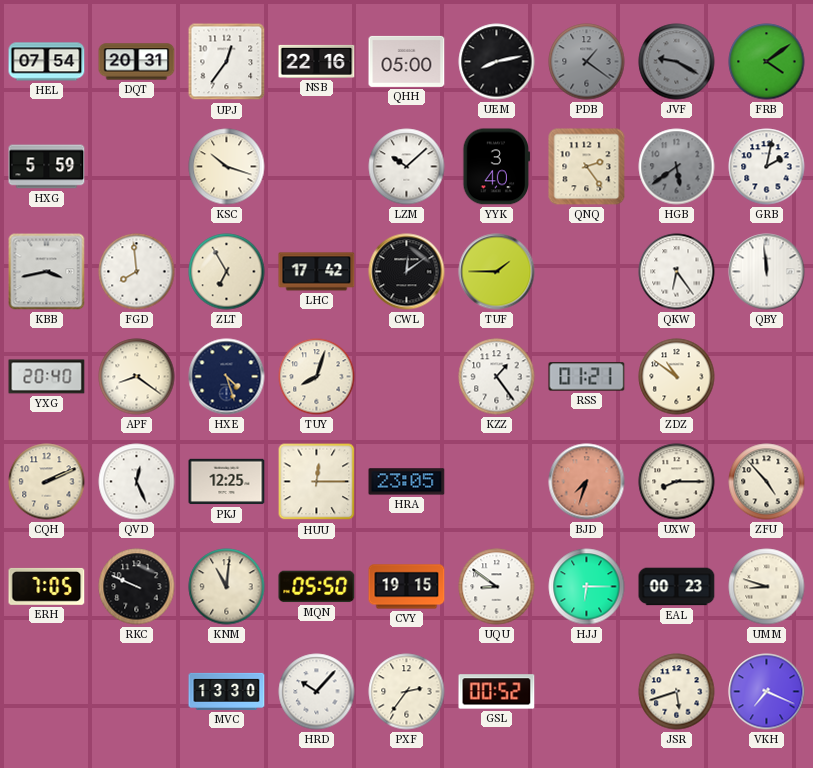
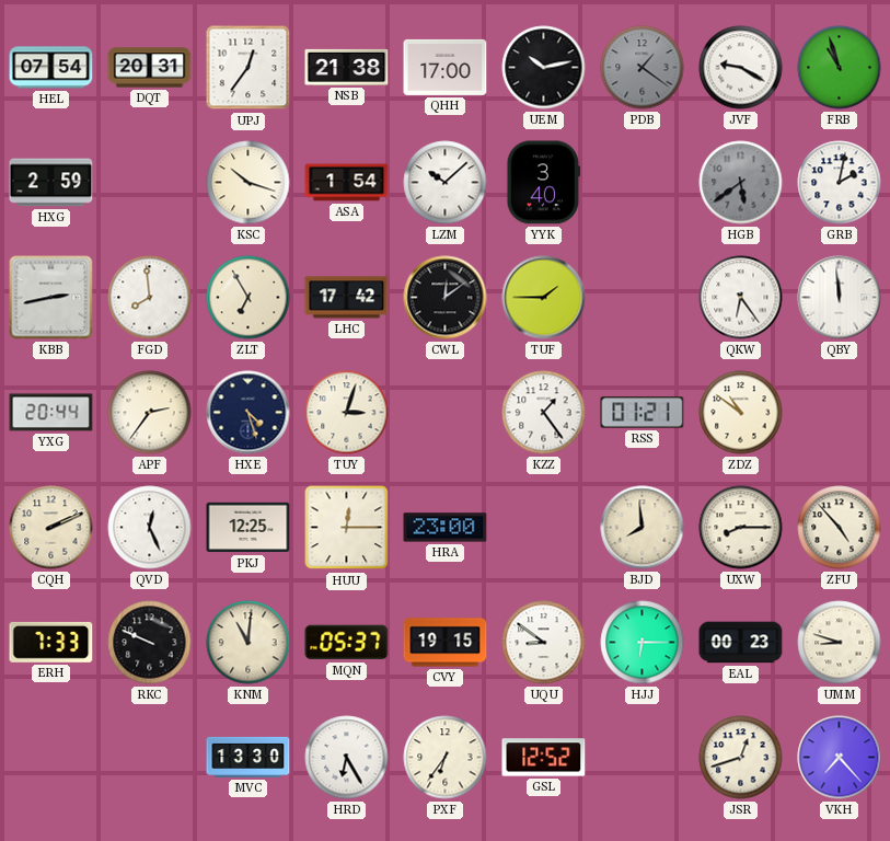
NSB: 22:16 -> 21:38 (347, 67)
QHH: 05:00 -> 17:00 (446, 67)
UEM: 8:13 -> 10:13 (544, 68)
JVF dial: grey -> white (741, 68)
FRB: 4:09 -> 10:57 (840, 68)
HXG: 5:59 -> 2:59 (51, 183)
ASA: none -> 1:54 (347, 183)
QNQ: 2:24 -> none (587, 167)
KBB: 3:43 -> 2:43 (51, 298)
YXG: 20:40 -> 20:44 (51, 413)
APF: 8:21 -> 2:36 (150, 413)
TUY: 8:03 -> 3:03 (347, 413)
HRA: 23:05 -> 23:00 (446, 528)
BJD: 7:33 -> 7:59 (643, 528)
BJD dial: salmon -> cream (643, 528)
ERH: 7:05 -> 7:33 (51, 642)
MQN: 05:50 -> 05:37 (347, 643)
HRD: 10:07 -> 6:25 (347, 758)
PXF: 2:36 -> 6:36 (446, 758)
GSL: 00:52 -> 12:52 (544, 758)
JSR: 5:42 -> 12:42 (741, 758)
VKH: 7:19 -> 7:23 (840, 758)
